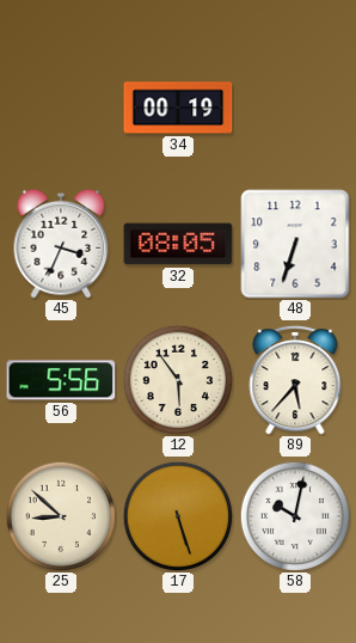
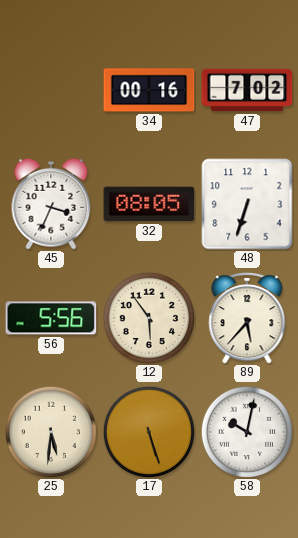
34: 00:19 -> 00:16 (149, 90)
47: none -> 7:02 (247, 90)
25: 8:52 -> 5:31 (50, 431)
